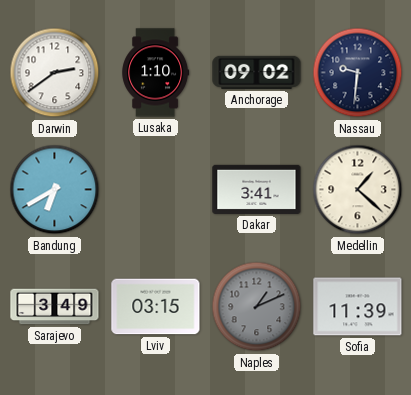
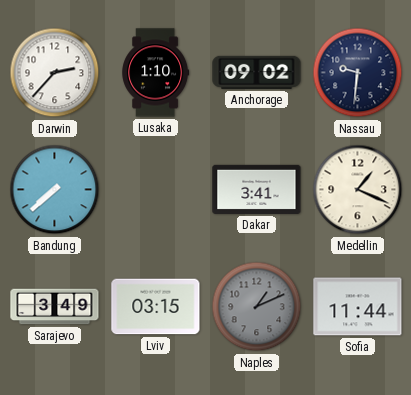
Darwin: 2:39 -> 2:37 (55, 73)
Bandung: 6:40 -> 7:38 (55, 190)
Medellin: 1:22 -> 1:19 (358, 190)
Sofia: 11:39 -> 11:44 (358, 307)
